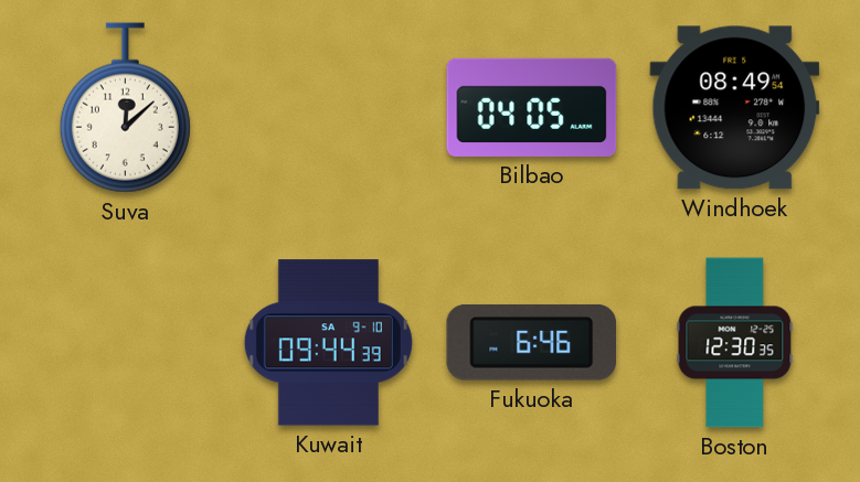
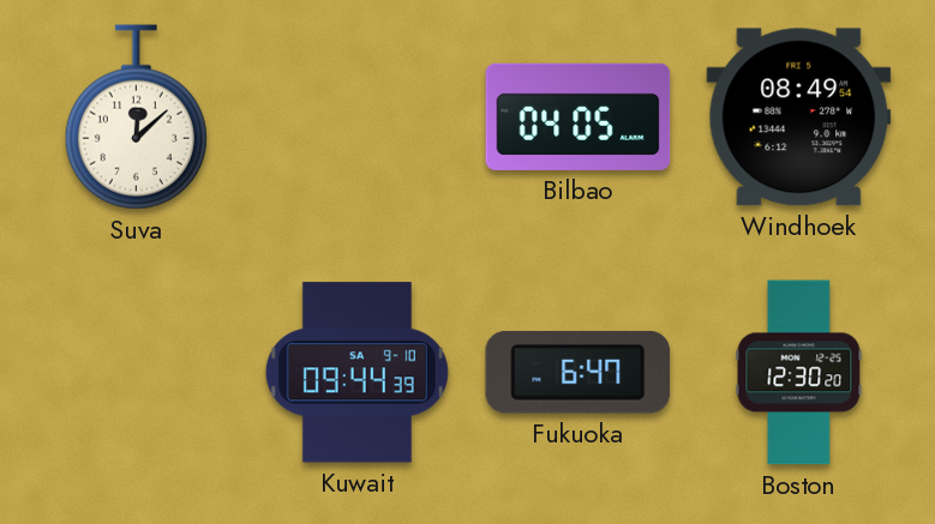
Fukuoka: 6:46 -> 6:47 (577, 372)
Boston: 12:30:35 -> 12:30:20 (799, 373)
